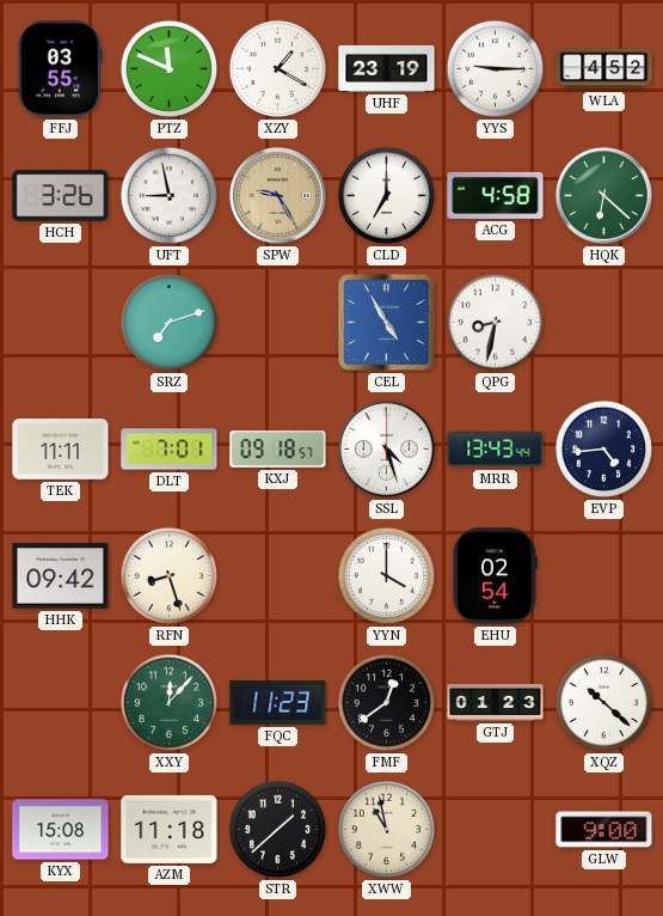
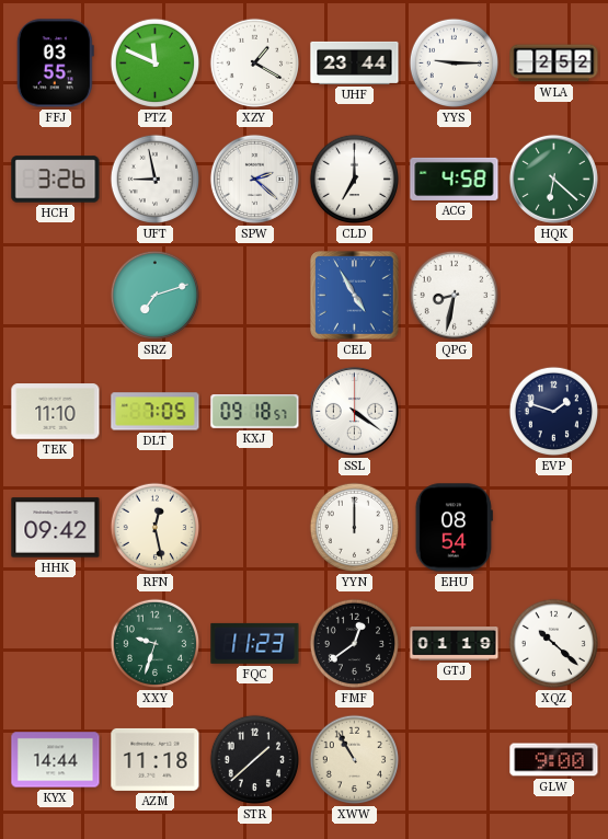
UHF: 23:19 -> 23:44 (355, 62)
WLA: 4:52 -> 2:52 (554, 64)
SPW: 9:25 -> 2:22 (254, 179)
SPW dial: champagne -> white (254, 179)
TEK: 11:11 -> 11:10 (56, 412)
DLT: 7:01 -> 7:05 (156, 412)
SSL: 4:27 -> 4:21 (354, 411)
MRR: 13:43 -> none (496, 450)
EVP: 4:44 -> 1:48 (554, 412)
RFN: 8:27 -> 12:28 (156, 528)
YYN: 4:00 -> 12:00 (355, 528)
EHU: 02:54 -> 08:54 (454, 528)
XXY: 12:07 -> 9:33 (156, 644)
GTJ: 01:23 -> 01:19 (455, 644)
KYX: 15:08 -> 14:44 (56, 760)
XWW: 10:58 -> 10:55 (355, 760)
